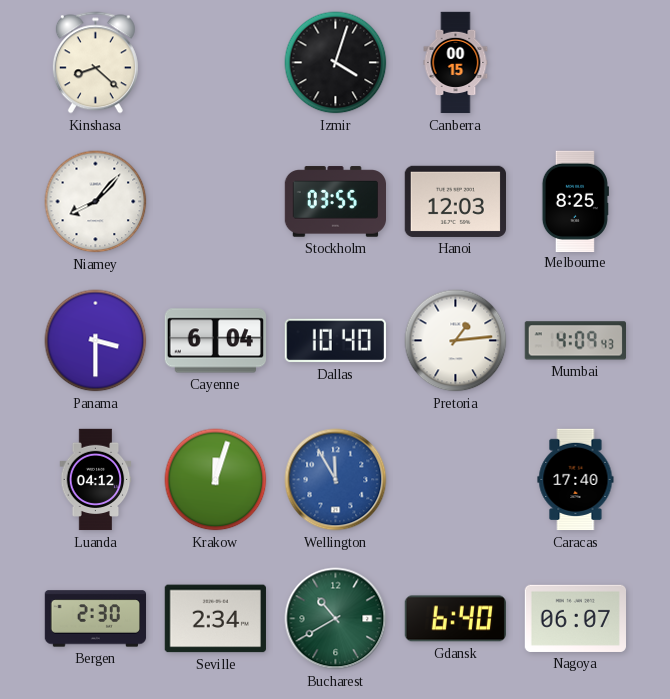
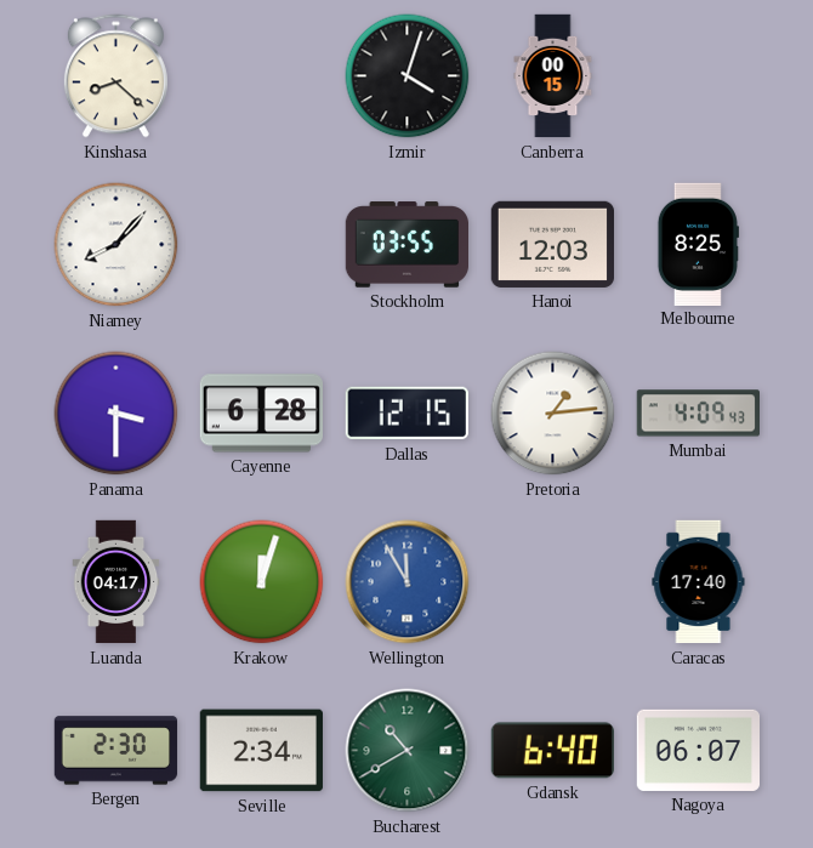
Cayenne: 6:04 -> 6:28 (261, 414)
Dallas: 10:40 -> 12:15 (406, 414)
Luanda: 04:12 -> 04:17 (116, 582)
